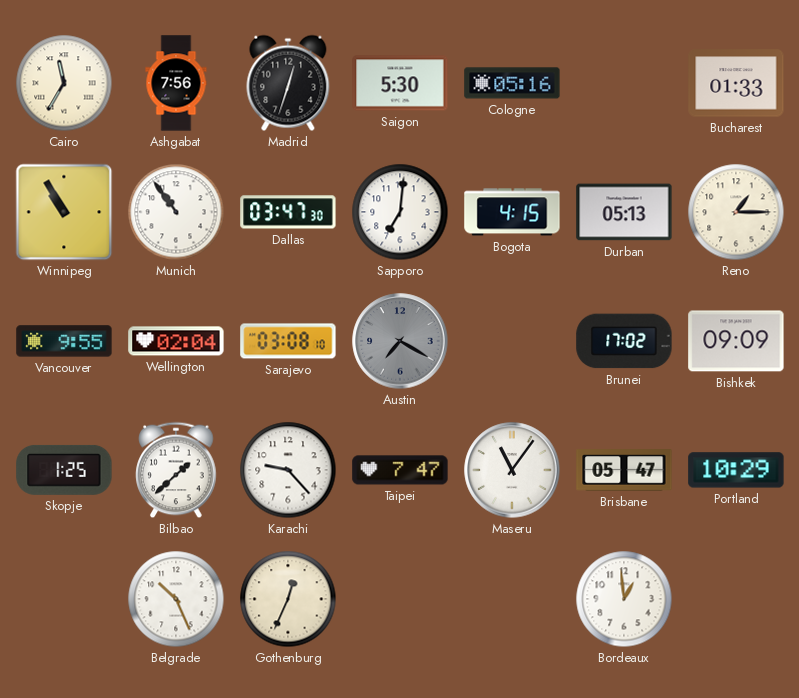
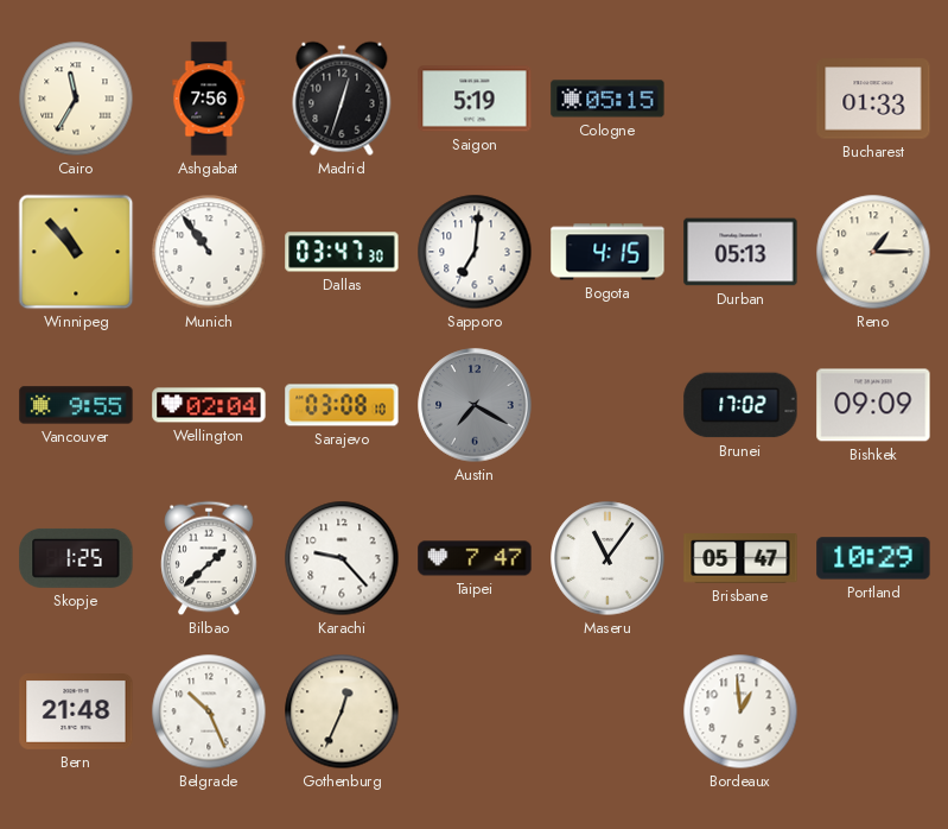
Saigon: 5:30 -> 5:19 (475, 99)
Cologne: 05:16 -> 05:15 (607, 99)
Winnipeg: 10:55 -> 10:53 (76, 252)
Bern: none -> 21:48 (76, 713)
